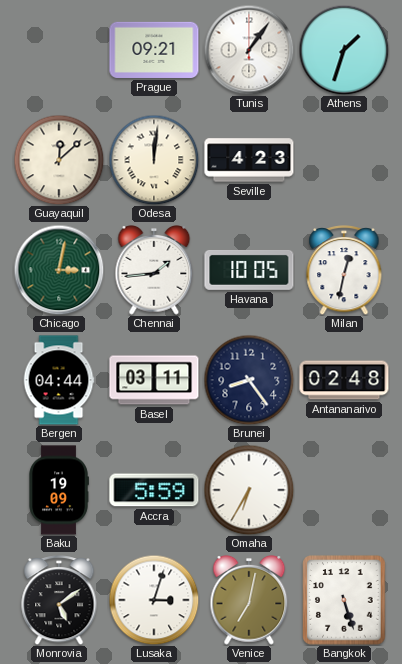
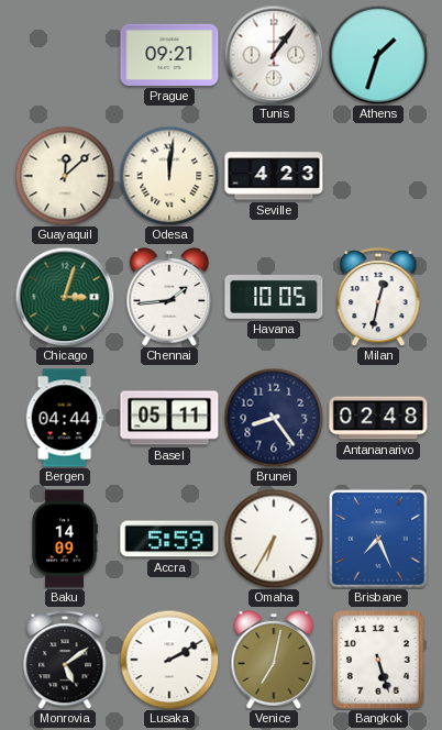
Chicago: 3:02 -> 3:03 (65, 297)
Basel: 03:11 -> 05:11 (169, 418)
Baku: 19:09 -> 14:09 (65, 539)
Brisbane: none -> 7:26 (378, 539)
Lusaka: 3:03 -> 2:10 (169, 660)
